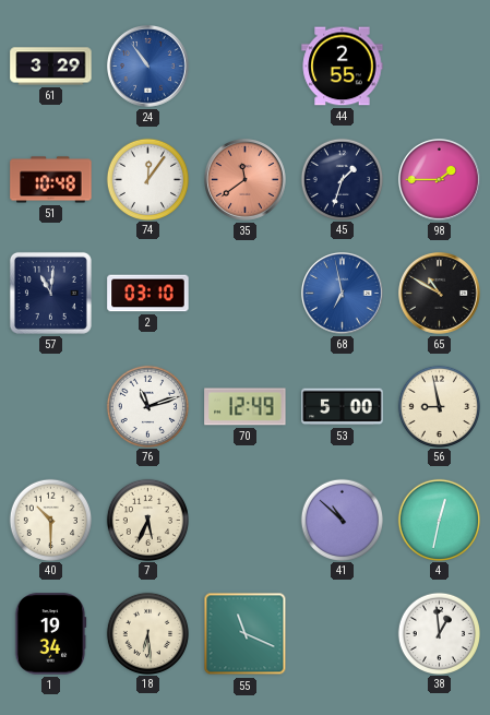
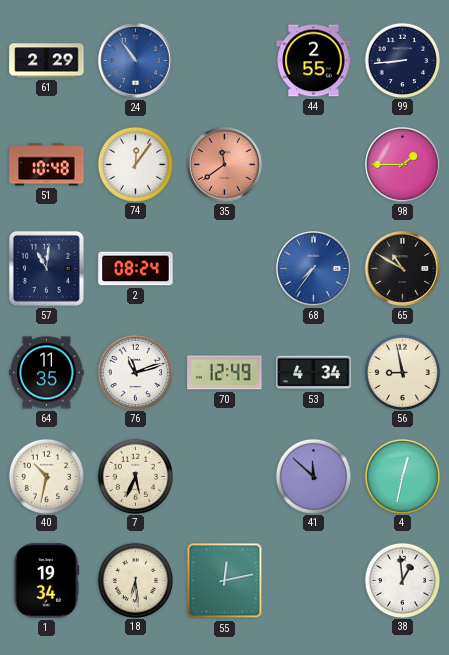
61: 3:29 -> 2:29 (47, 61)
99: none -> 8:44 (402, 60)
45: 1:33 -> none (342, 179)
2: 03:10 -> 08:24 (136, 269)
68: 6:58 -> 7:36 (314, 269)
64: none -> 11:35 (47, 373)
53: 5:00 -> 4:34 (314, 373)
40: 10:30 -> 10:32 (46, 476)
41: 10:52 -> 11:52 (313, 476)
55: 11:19 -> 12:13 (225, 581)
